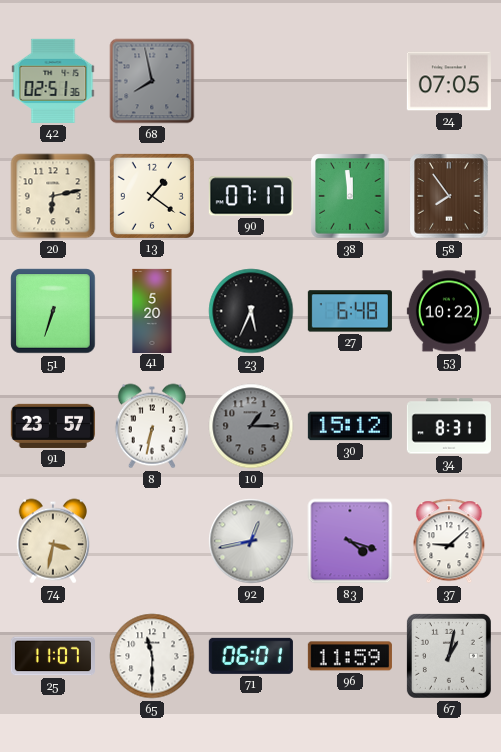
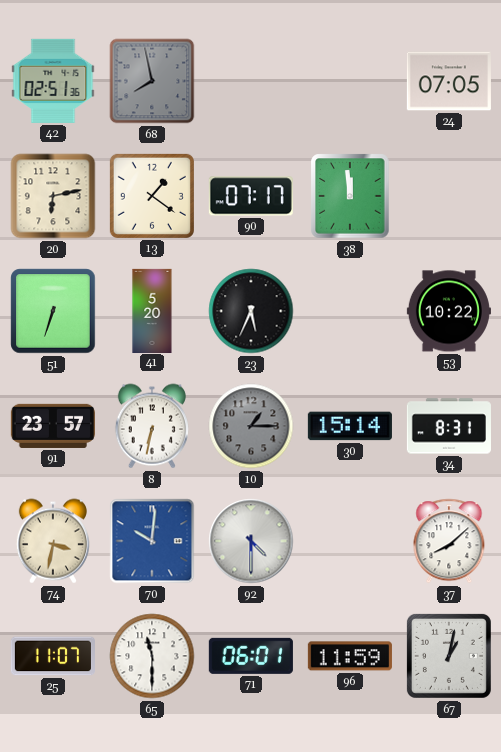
58: 7:54 -> none (449, 196)
27: 6:48 -> none (350, 311)
30: 15:12 -> 15:14 (350, 426)
70: none -> 10:01 (152, 541)
92: 12:43 -> 4:30 (251, 541)
83: 4:18 -> none (350, 541)
37: 9:08 -> 8:08 (449, 541)
